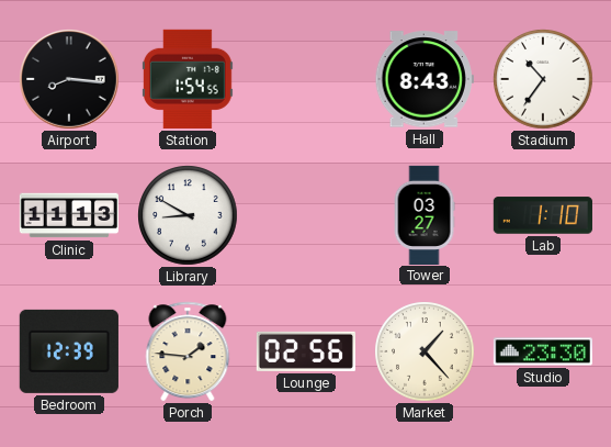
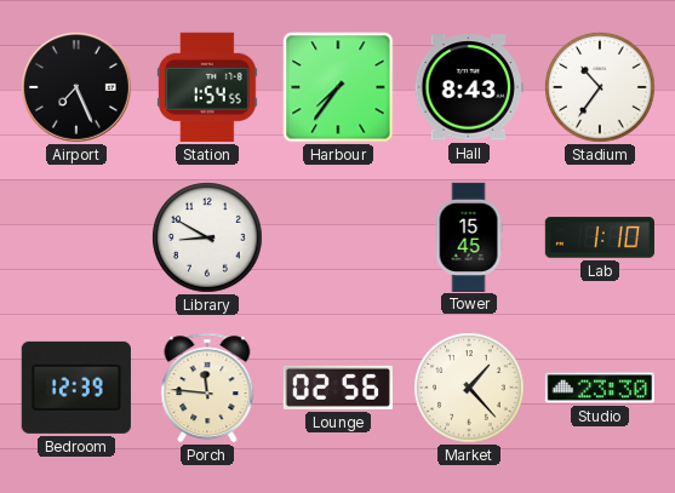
Airport: 8:16 -> 7:26 (78, 88)
Harbour: none -> 7:36 (338, 87)
Clinic: 11:13 -> none (69, 215)
Tower: 03:27 -> 15:45 (469, 236)
Porch: 1:46 -> 11:46 (207, 388)
